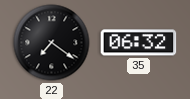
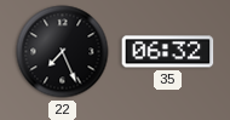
22: 7:21 -> 7:26 (63, 52)
